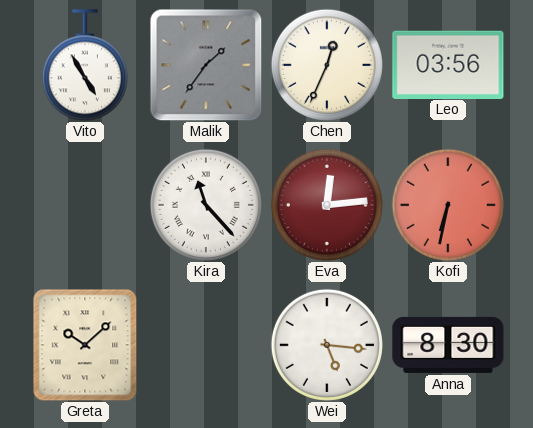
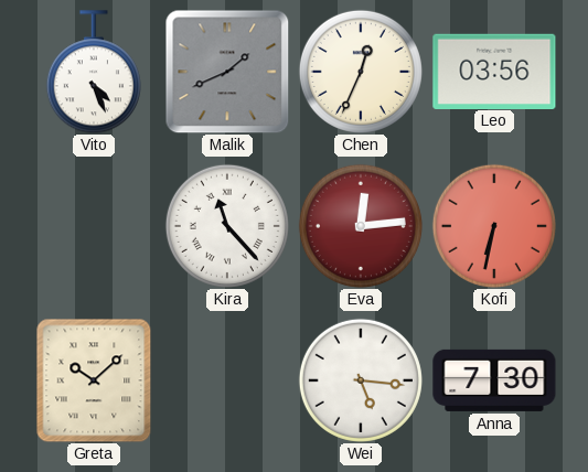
Vito: 4:55 -> 4:26 (94, 72)
Malik: 1:36 -> 1:41 (227, 72)
Anna: 8:30 -> 7:30 (494, 380)
